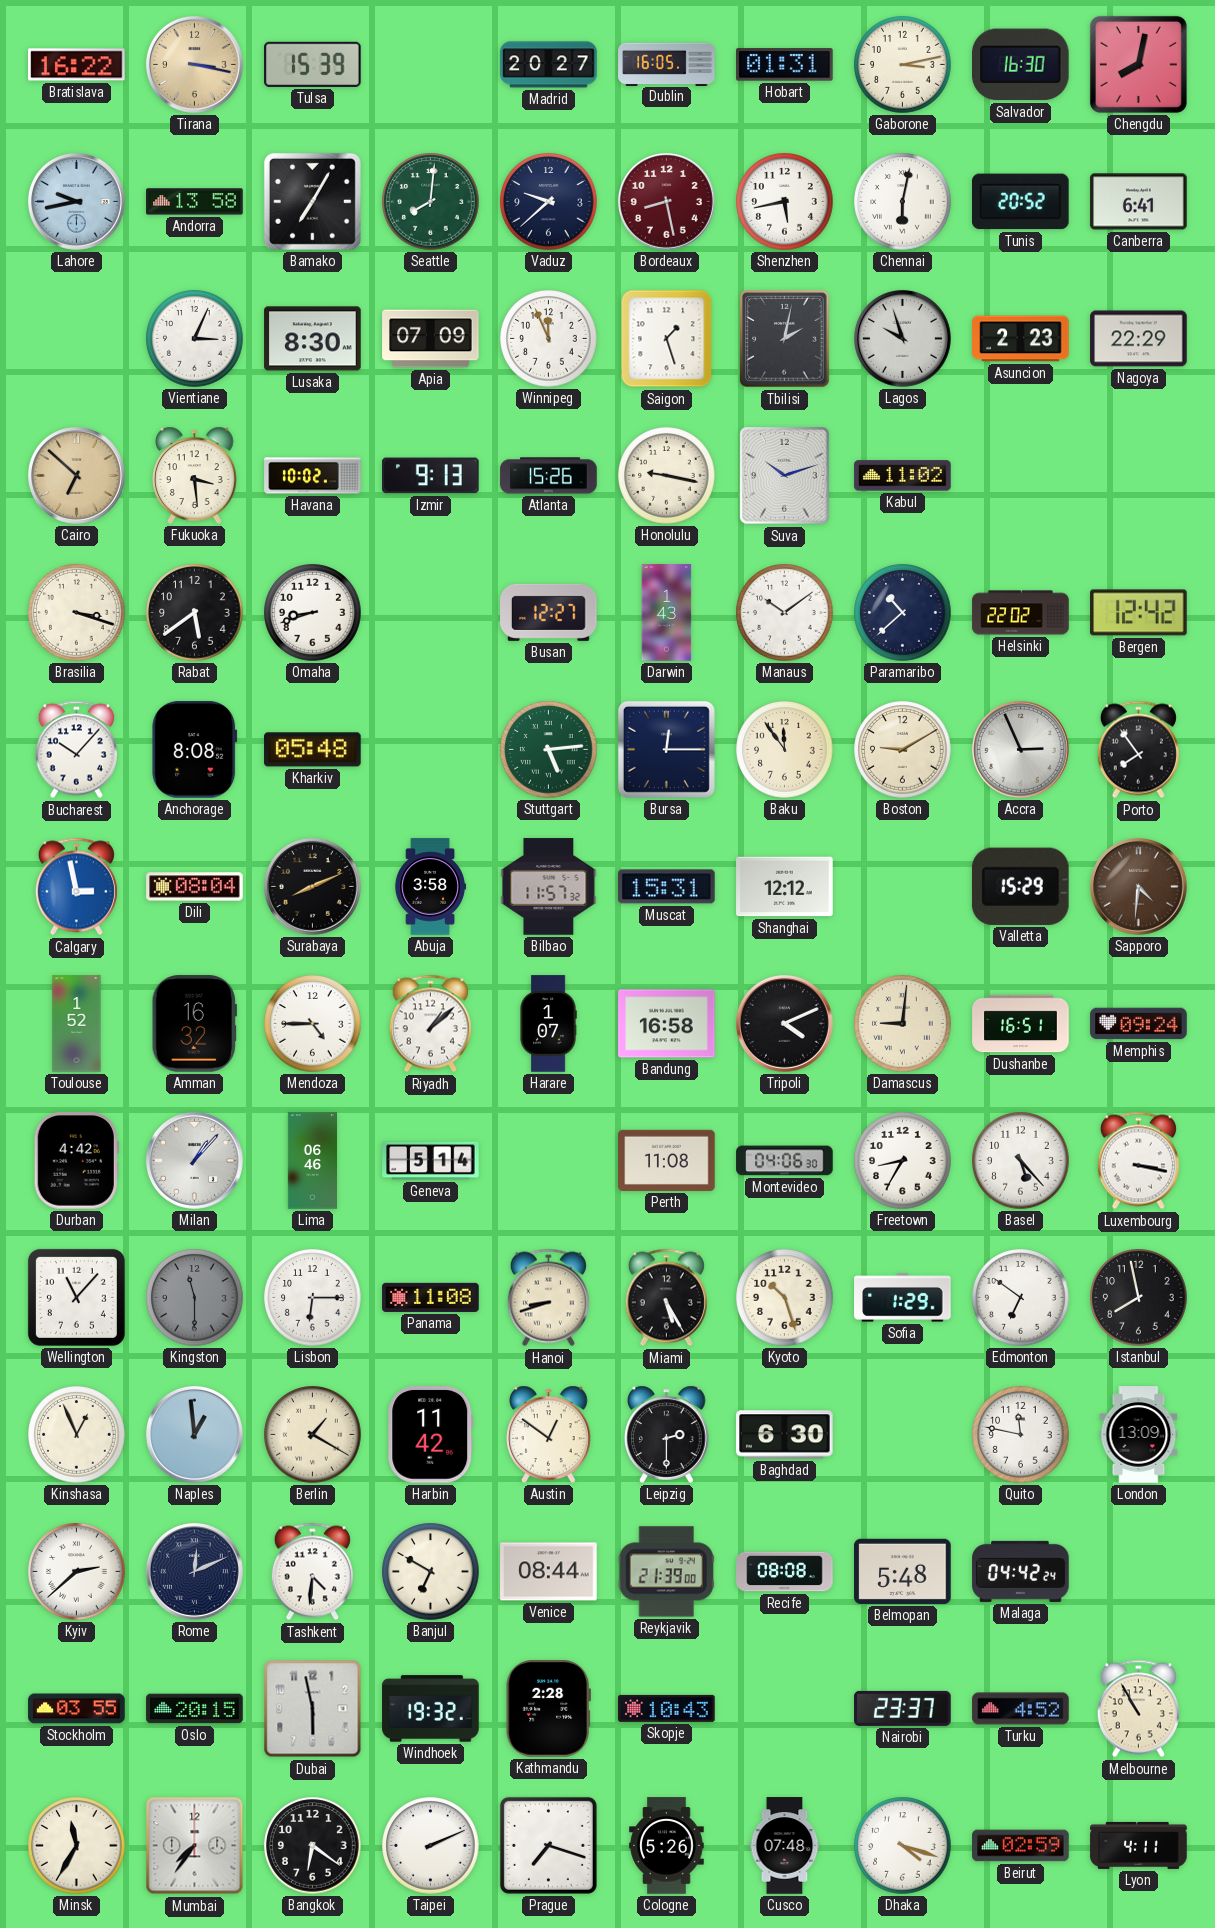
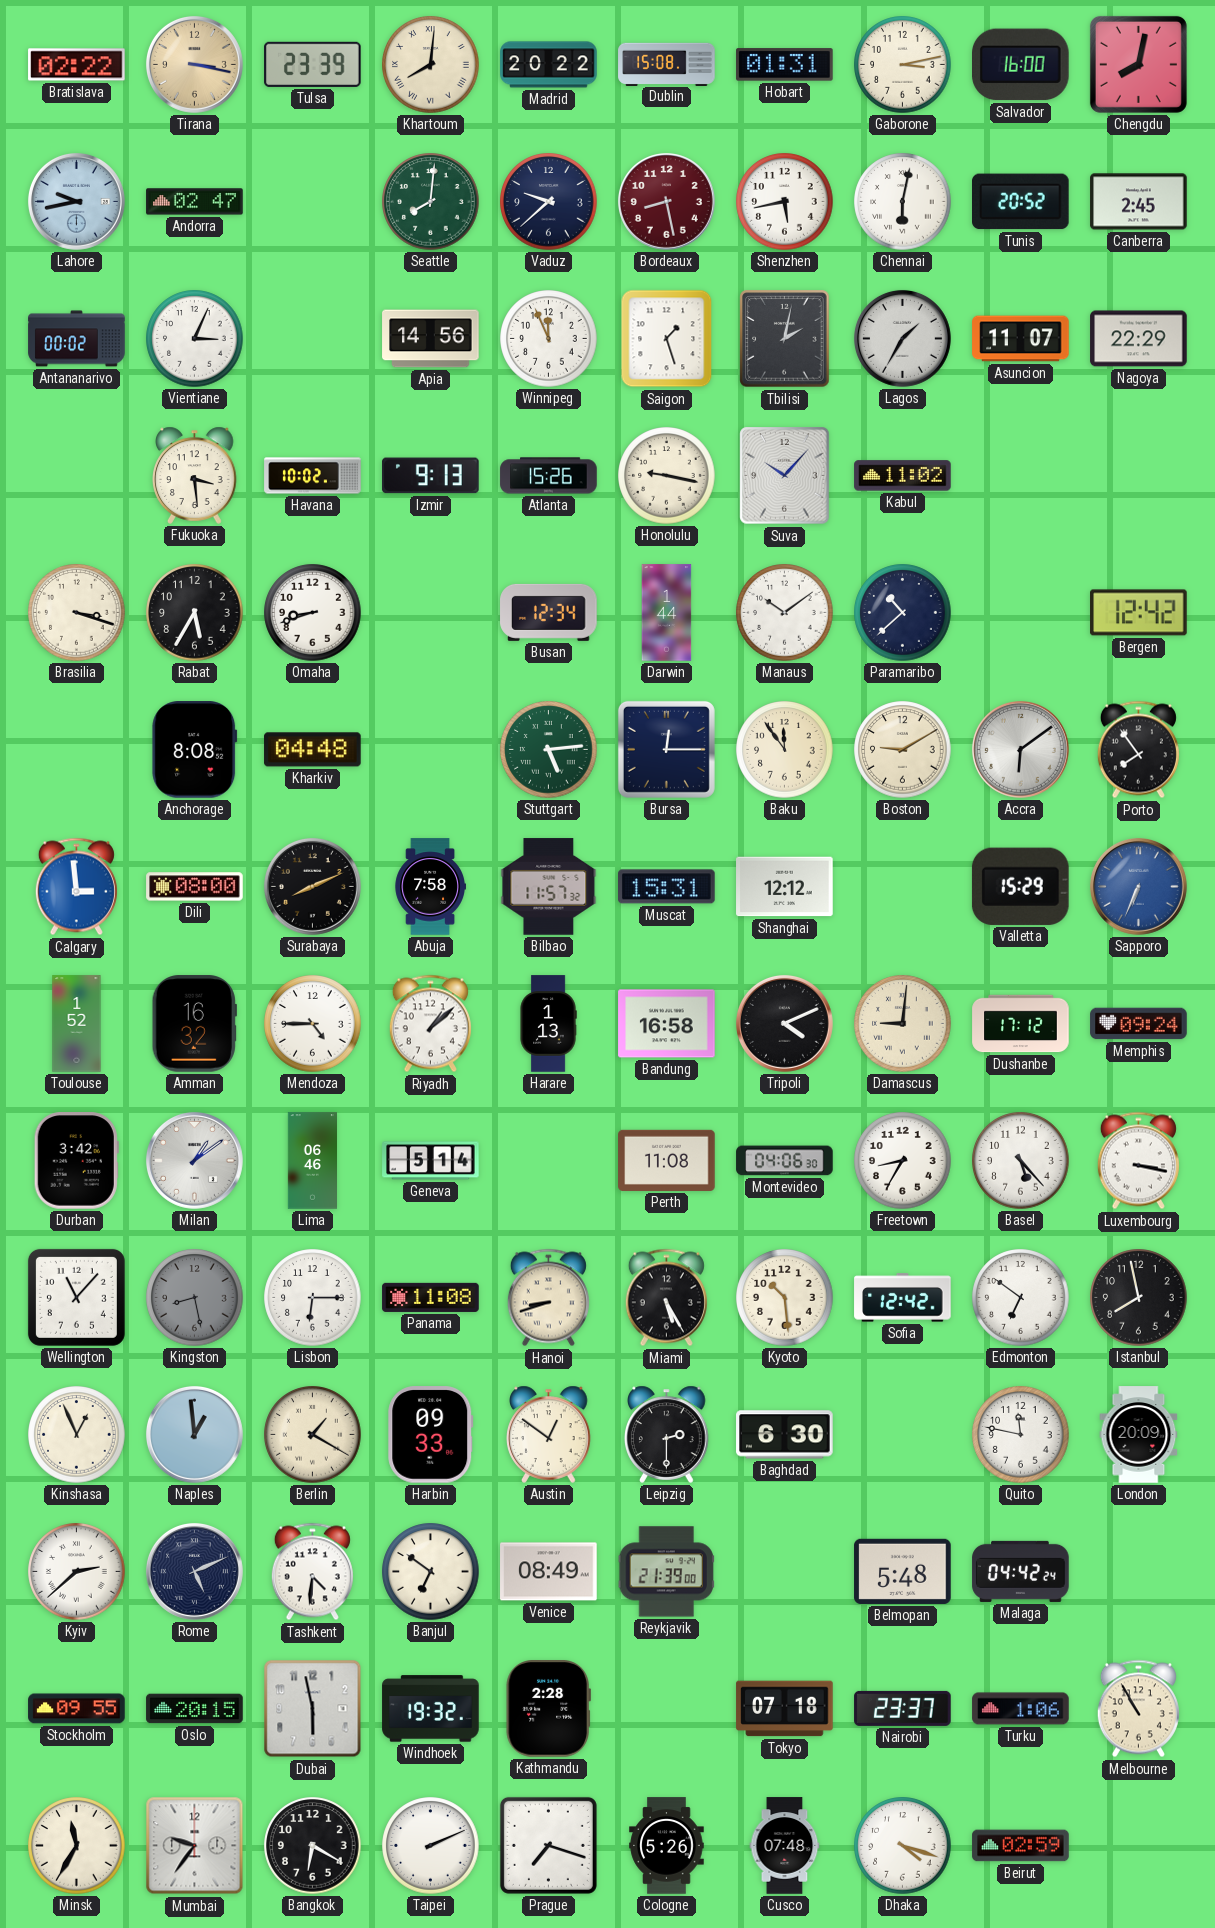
Bratislava: 16:22 -> 02:22 (77, 65)
Tulsa: 15:39 -> 23:39 (313, 64)
Khartoum: none -> 8:01 (431, 65)
Madrid: 20:27 -> 20:22 (549, 65)
Dublin: 16:05 -> 15:08 (667, 64)
Salvador: 16:30 -> 16:00 (1021, 65)
Andorra: 13:58 -> 02:47 (195, 202)
Bamako: 7:05 -> none (312, 201)
Canberra: 6:41 -> 2:45 (1139, 202)
Antananarivo: none -> 00:02 (77, 339)
Lusaka: 8:30 -> none (313, 339)
Apia: 07:09 -> 14:56 (431, 339)
Lagos: 9:57 -> 1:35 (902, 338)
Asuncion: 2:23 -> 11:07 (1021, 339)
Cairo: 6:52 -> none (76, 475)
Suva: 10:12 -> 10:07 (785, 476)
Rabat: 5:39 -> 5:35 (195, 613)
Busan: 12:27 -> 12:34 (549, 612)
Darwin: 1:43 -> 1:44 (667, 613)
Helsinki: 22:02 -> none (1021, 613)
Bucharest: 10:07 -> none (76, 750)
Kharkiv: 05:48 -> 04:48 (313, 750)
Accra: 2:56 -> 6:09 (1020, 749)
Calgary: 2:58 -> 2:59 (76, 887)
Dili: 08:04 -> 08:00 (195, 887)
Abuja: 3:58 -> 7:58 (430, 887)
Sapporo: 4:31 -> 6:34 (1138, 886)
Sapporo dial: brown -> blue (1138, 886)
Harare: 1:07 -> 1:13 (548, 1024)
Dushanbe: 16:51 -> 17:12 (1021, 1024)
Durban: 4:42 -> 3:42 (76, 1161)
Milan: 1:07 -> 1:09 (194, 1160)
Kingston: 11:30 -> 8:28 (195, 1298)
Kyoto: 10:27 -> 10:29 (785, 1298)
Sofia: 1:29 -> 12:42 (903, 1298)
Harbin: 11:42 -> 09:33 (431, 1435)
London: 13:09 -> 20:09 (1139, 1435)
Rome: 12:11 -> 5:11 (194, 1571)
Banjul: 6:50 -> 6:51 (431, 1572)
Venice: 08:44 -> 08:49 (549, 1572)
Recife: 08:08 -> none (785, 1572)
Stockholm: 03:55 -> 09:55 (77, 1709)
Skopje: 10:43 -> none (667, 1708)
Tokyo: none -> 07:18 (785, 1709)
Turku: 4:52 -> 1:06 (1021, 1709)
Mumbai: 7:36 -> 9:36 (195, 1846)
Bangkok: 6:21 -> 6:20 (313, 1846)
Lyon: 4:11 -> none (1139, 1845)
